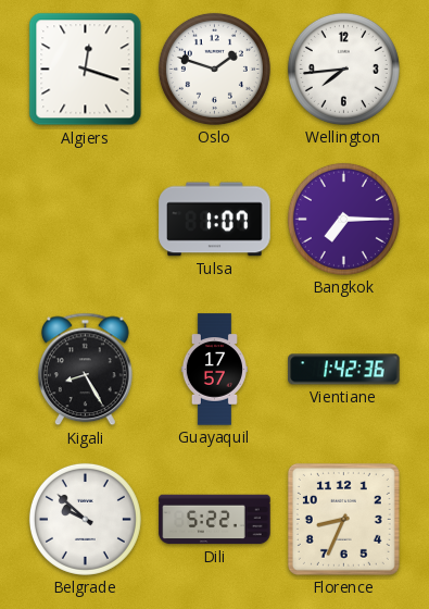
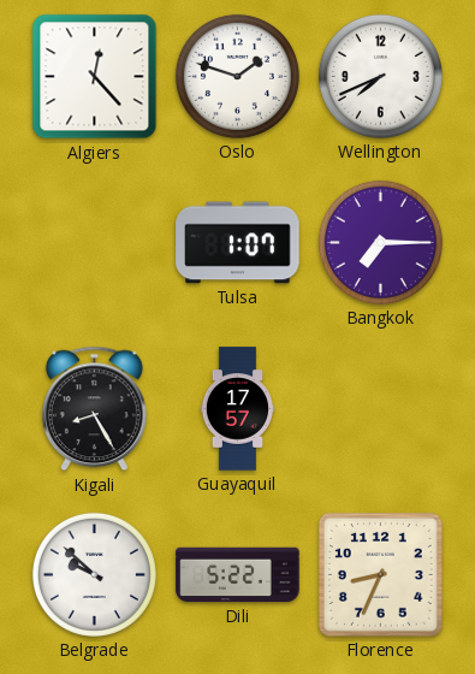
Algiers: 12:18 -> 12:23 (95, 77)
Wellington: 7:44 -> 7:41 (380, 76)
Vientiane: 1:42 -> none (344, 370)
